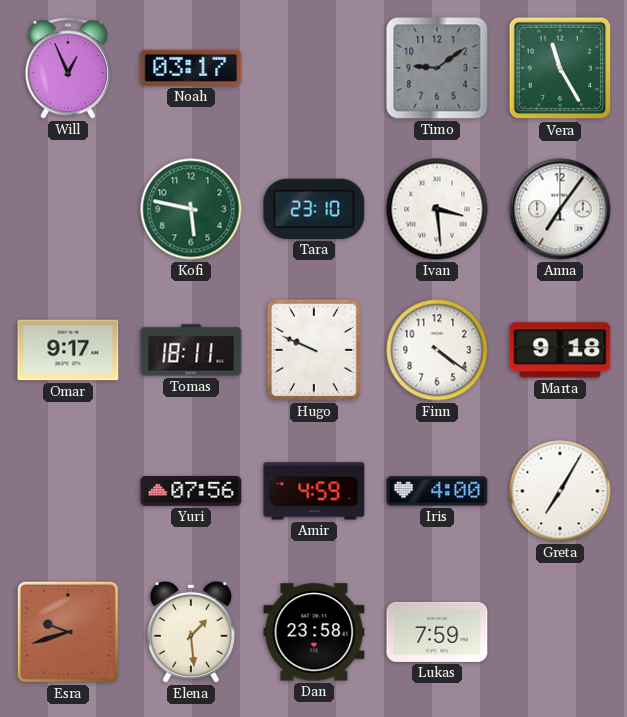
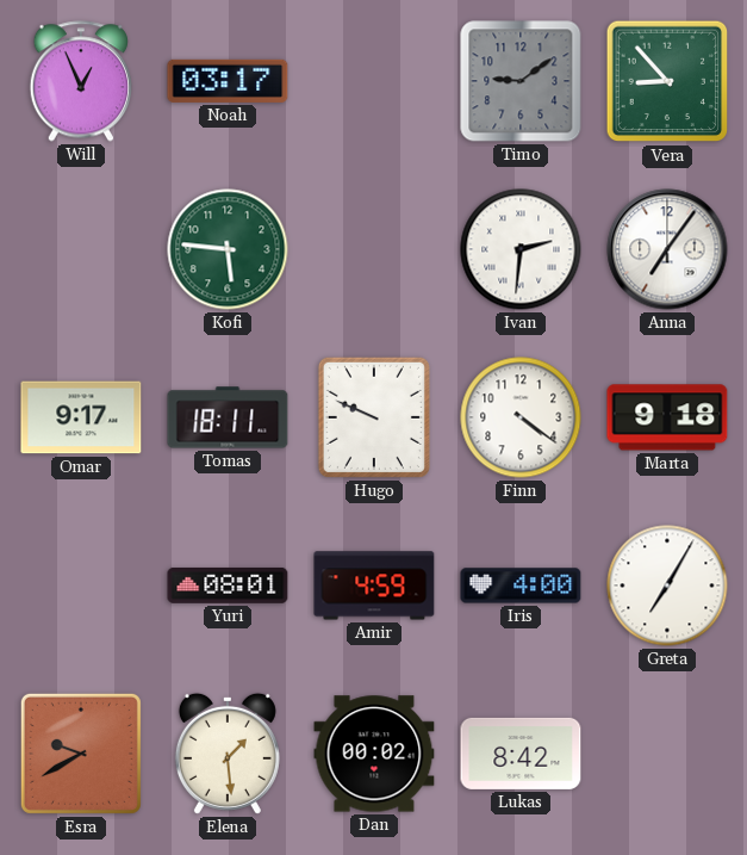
Vera: 11:25 -> 8:53 (667, 81)
Kofi: 5:47 -> 5:46 (228, 249)
Tara: 23:10 -> none (314, 209)
Ivan: 3:29 -> 2:31 (521, 249)
Yuri: 07:56 -> 08:01 (228, 586)
Esra: 9:42 -> 9:40 (81, 754)
Dan: 23:58 -> 00:02 (374, 754)
Lukas: 7:59 -> 8:42 (521, 754)
